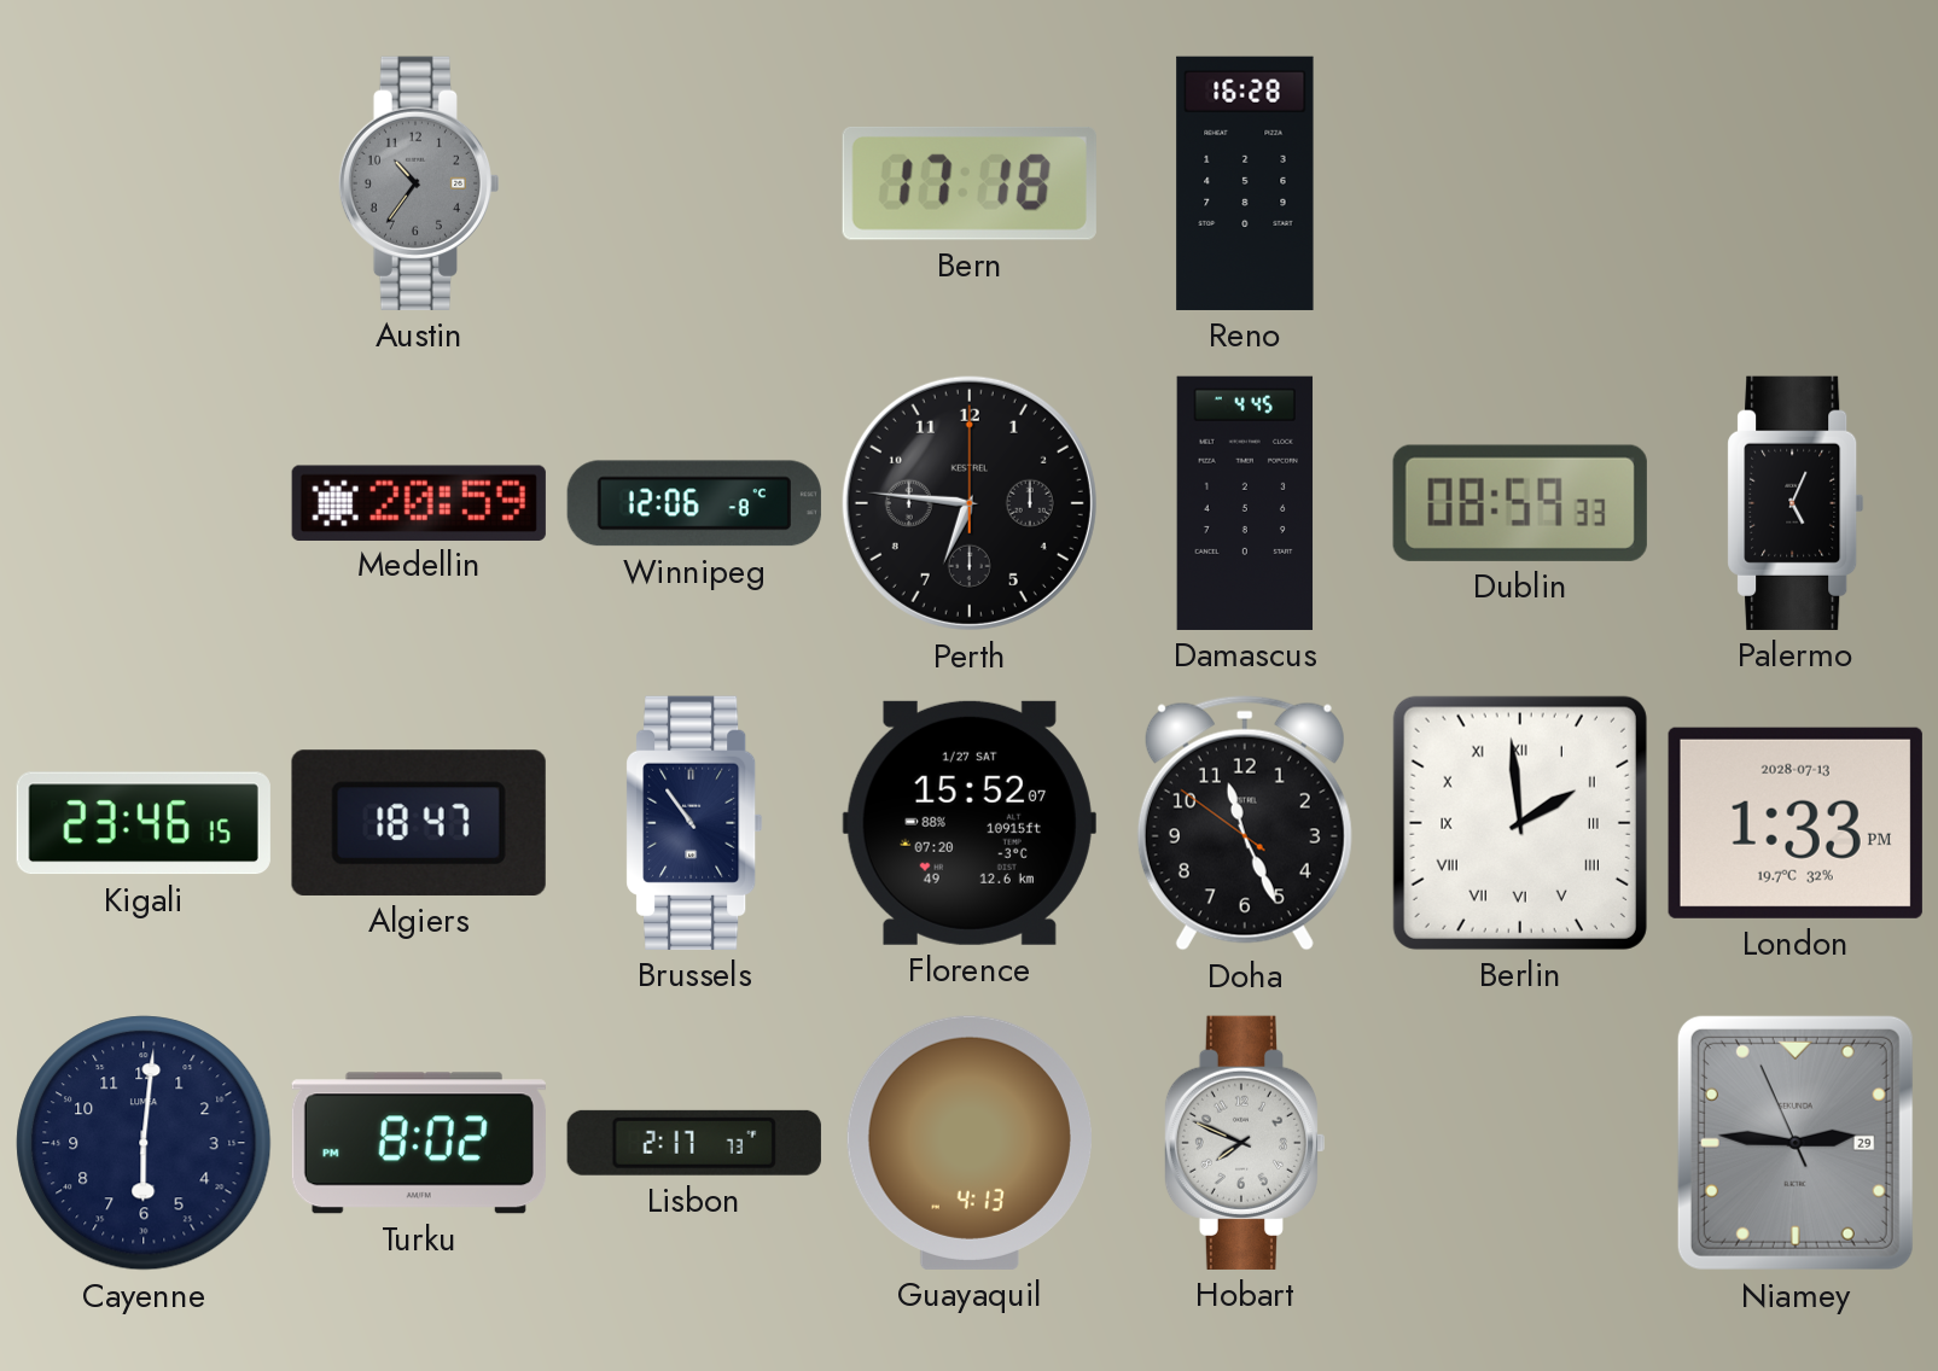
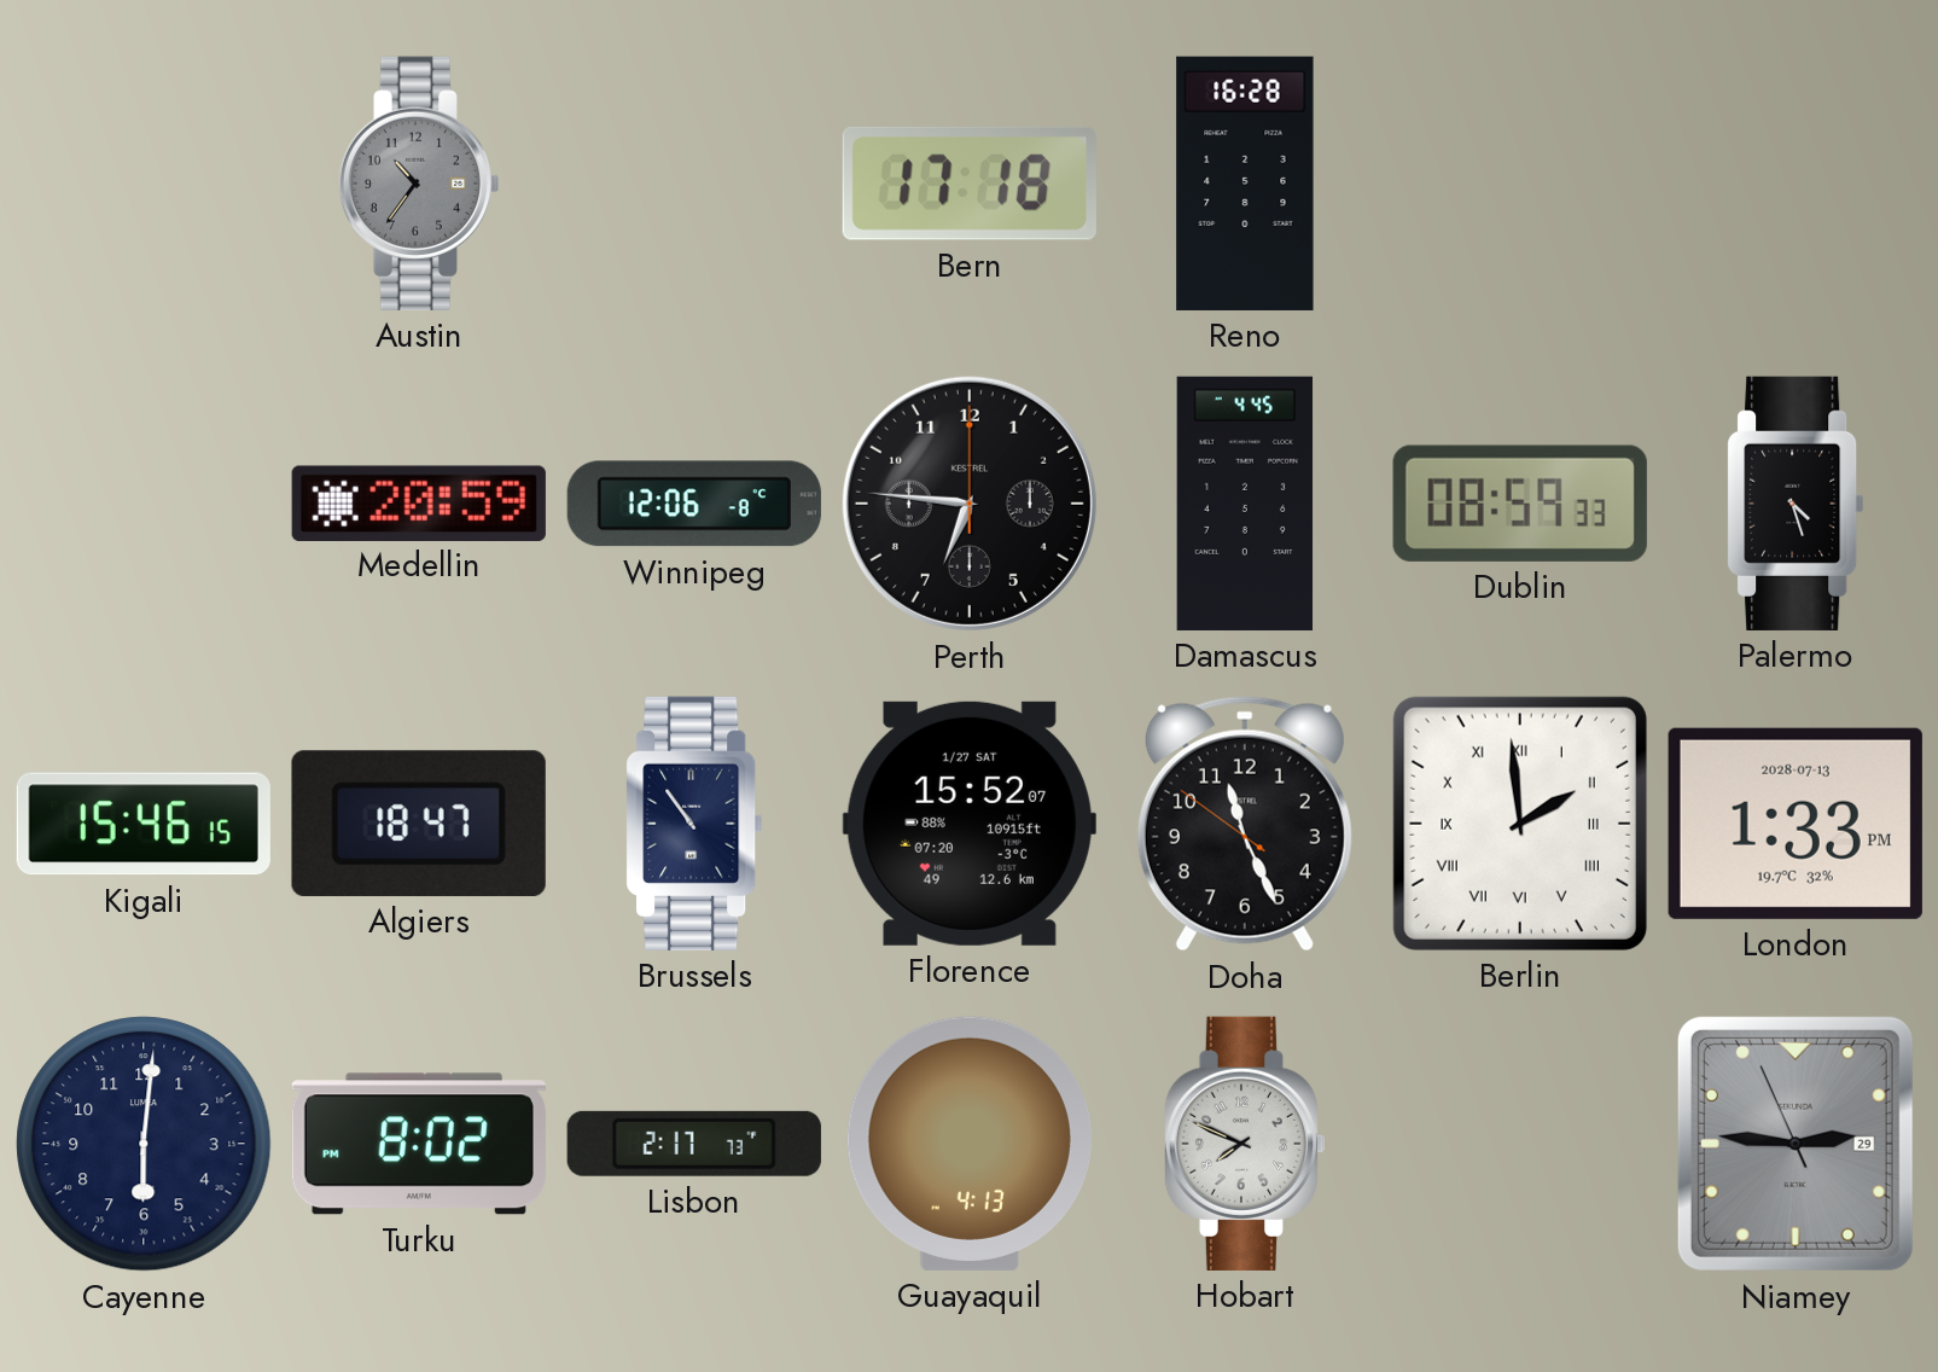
Palermo: 5:04 -> 4:27 (1796, 504)
Kigali: 23:46 -> 15:46 (144, 824)
